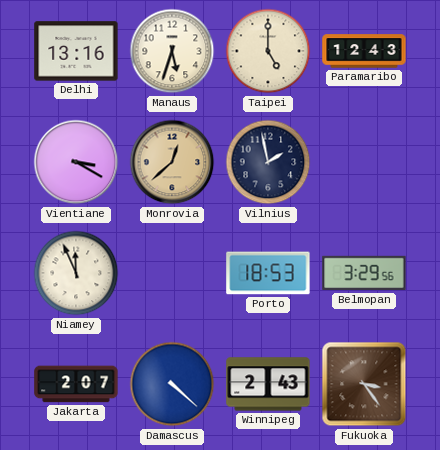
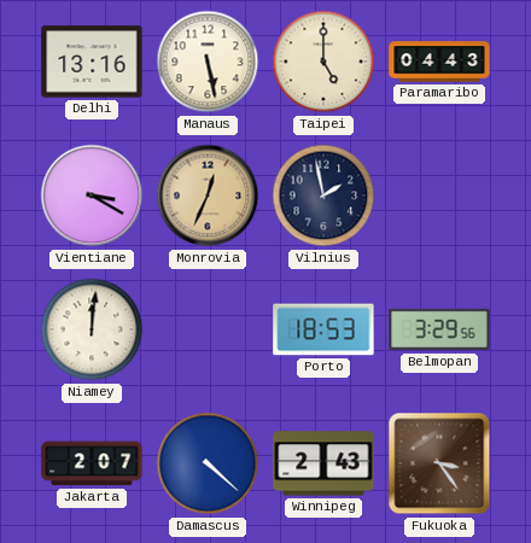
Manaus: 5:33 -> 5:28 (208, 62)
Paramaribo: 12:43 -> 04:43 (439, 62)
Monrovia: 12:38 -> 12:34 (208, 195)
Niamey: 11:56 -> 12:01 (92, 329)
